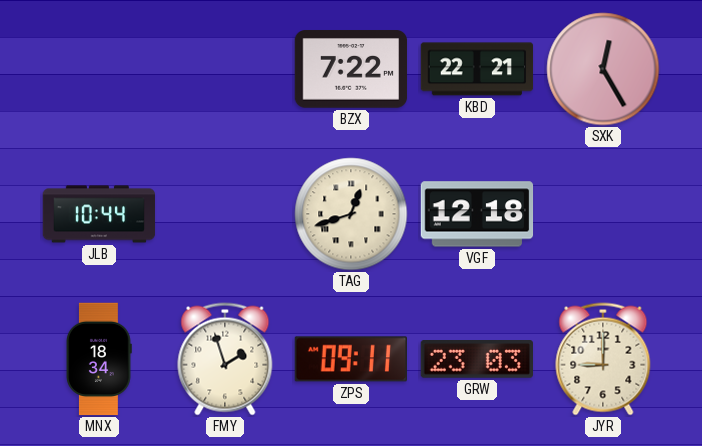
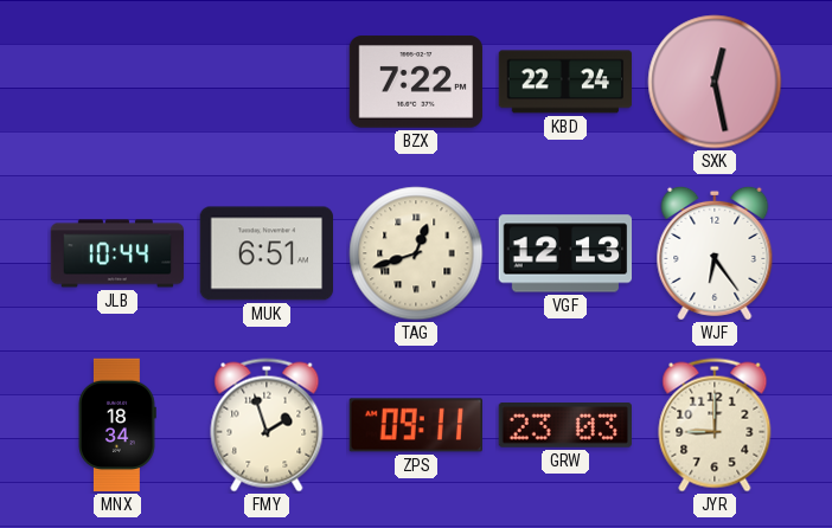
KBD: 22:21 -> 22:24 (565, 82)
SXK: 12:25 -> 12:28 (715, 82)
MUK: none -> 6:51 (267, 253)
VGF: 12:18 -> 12:13 (565, 253)
WJF: none -> 6:24 (715, 253)
